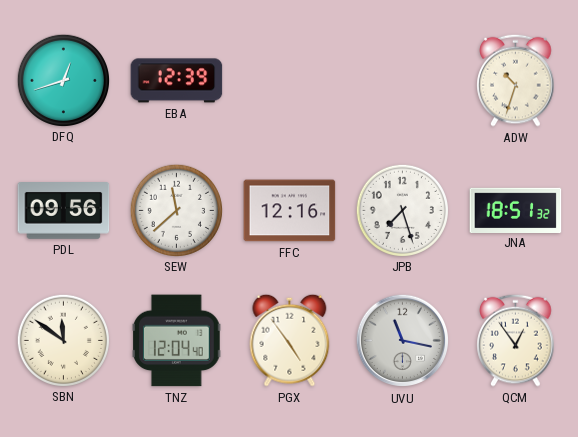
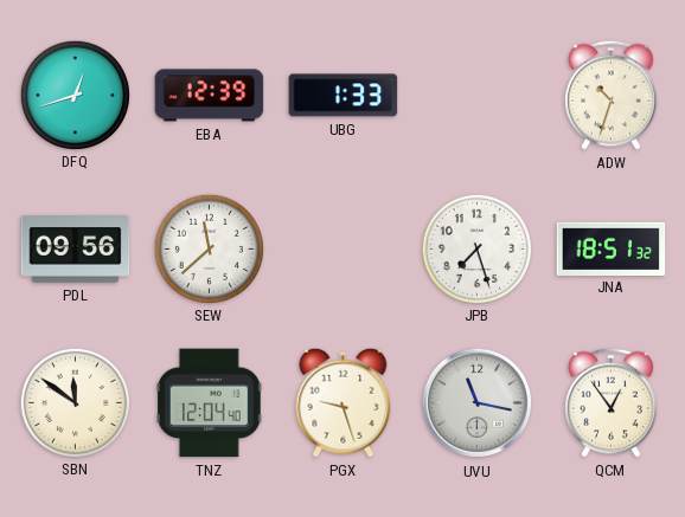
UBG: none -> 1:33 (344, 96)
FFC: 12:16 -> none (290, 211)
PGX: 4:54 -> 9:27 (344, 402)
